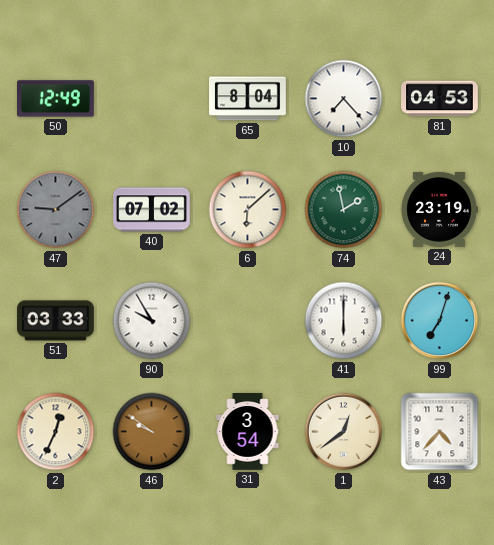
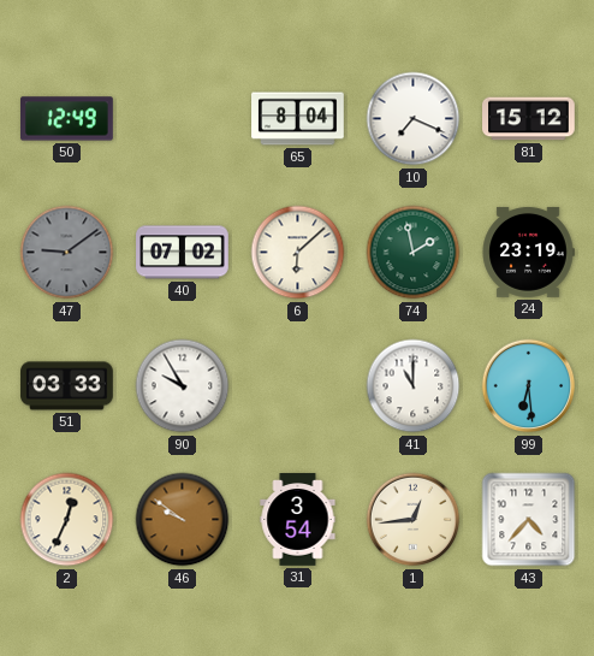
10: 7:23 -> 7:19 (414, 119)
81: 04:53 -> 15:12 (529, 119)
41: 6:00 -> 11:00 (414, 386)
99: 7:03 -> 6:29 (529, 386)
1: 12:39 -> 12:44 (414, 520)
